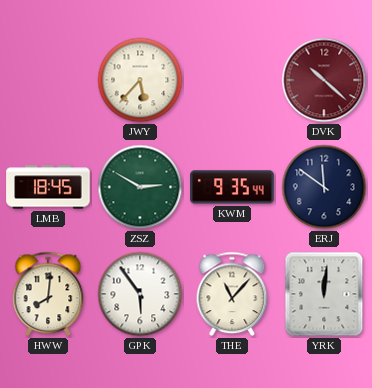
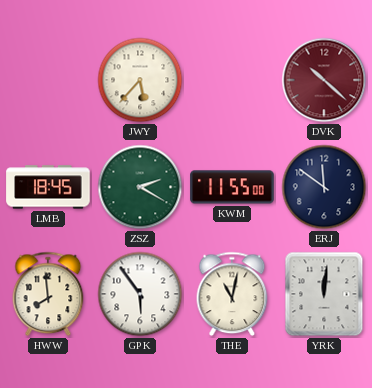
ZSZ: 2:50 -> 2:20 (140, 187)
KWM: 9:35 -> 11:55 (232, 187)
HWW: 8:01 -> 7:59 (48, 294)
THE: 11:07 -> 11:02 (232, 294)
